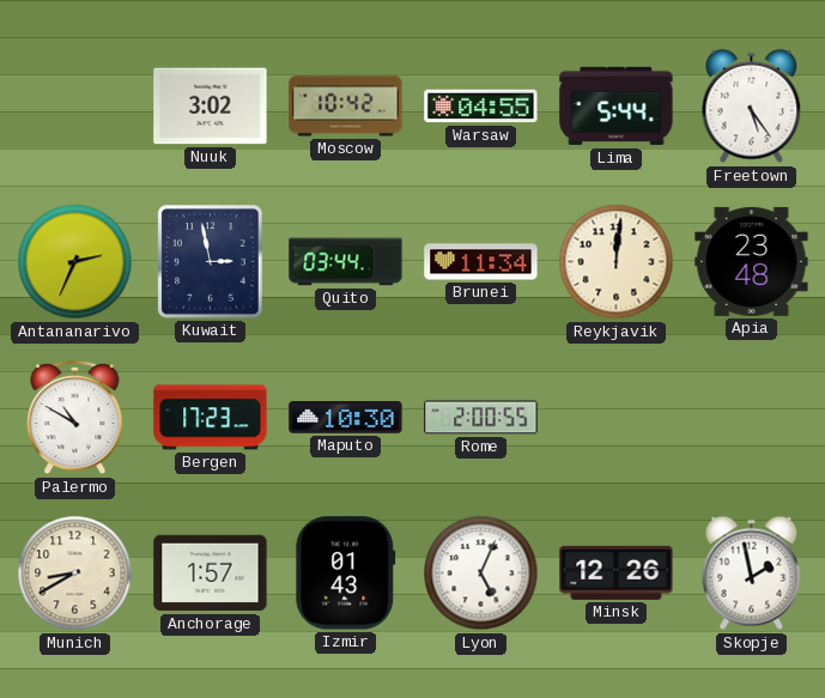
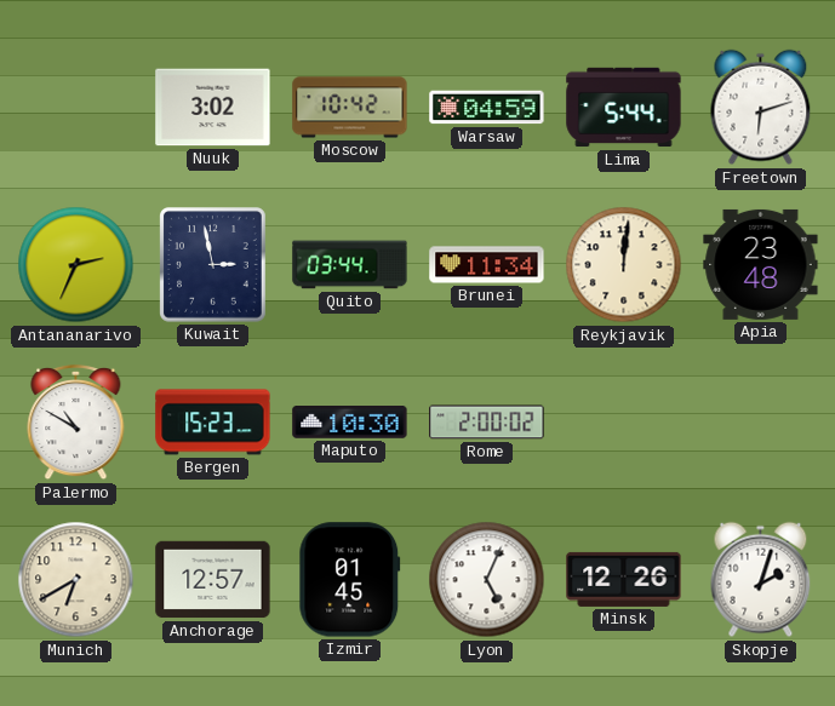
Warsaw: 04:55 -> 04:59 (487, 108)
Freetown: 5:24 -> 6:12 (761, 108)
Bergen: 17:23 -> 15:23 (213, 423)
Rome: 2:00:55 -> 2:00:02 (487, 423)
Munich: 8:40 -> 6:40 (76, 580)
Anchorage: 1:57 -> 12:57 (213, 580)
Izmir: 01:43 -> 01:45 (350, 580)
Skopje: 1:58 -> 2:03 (761, 580)
